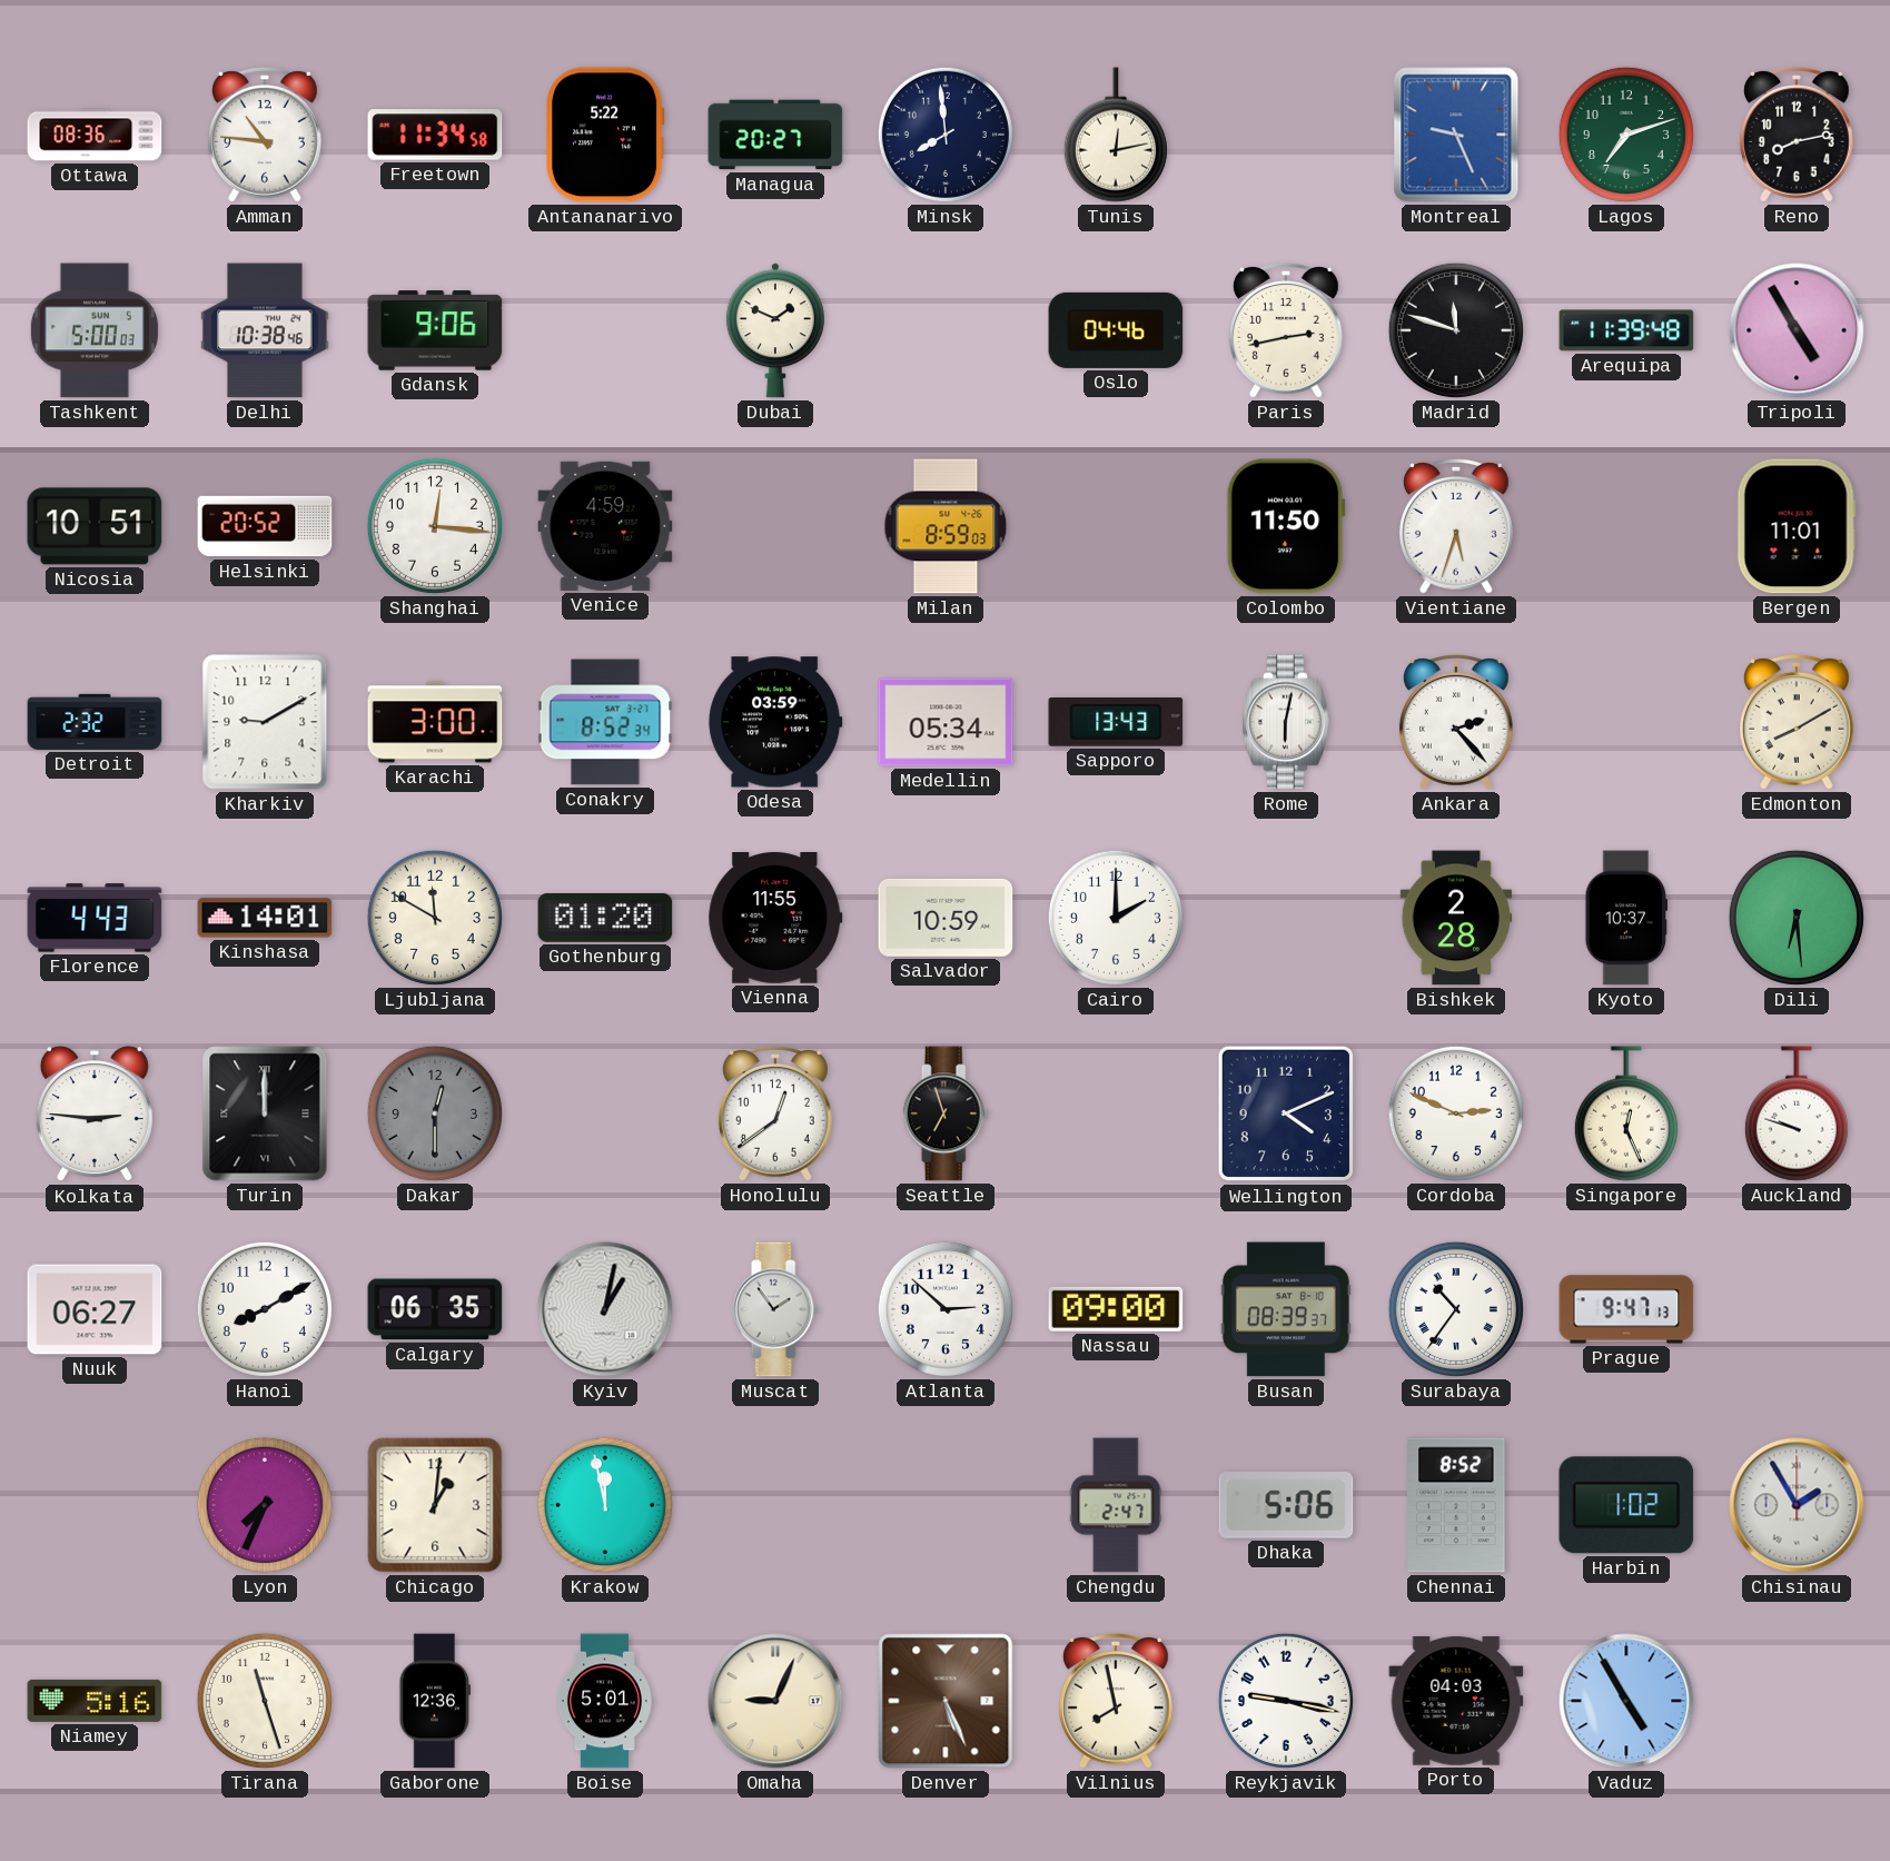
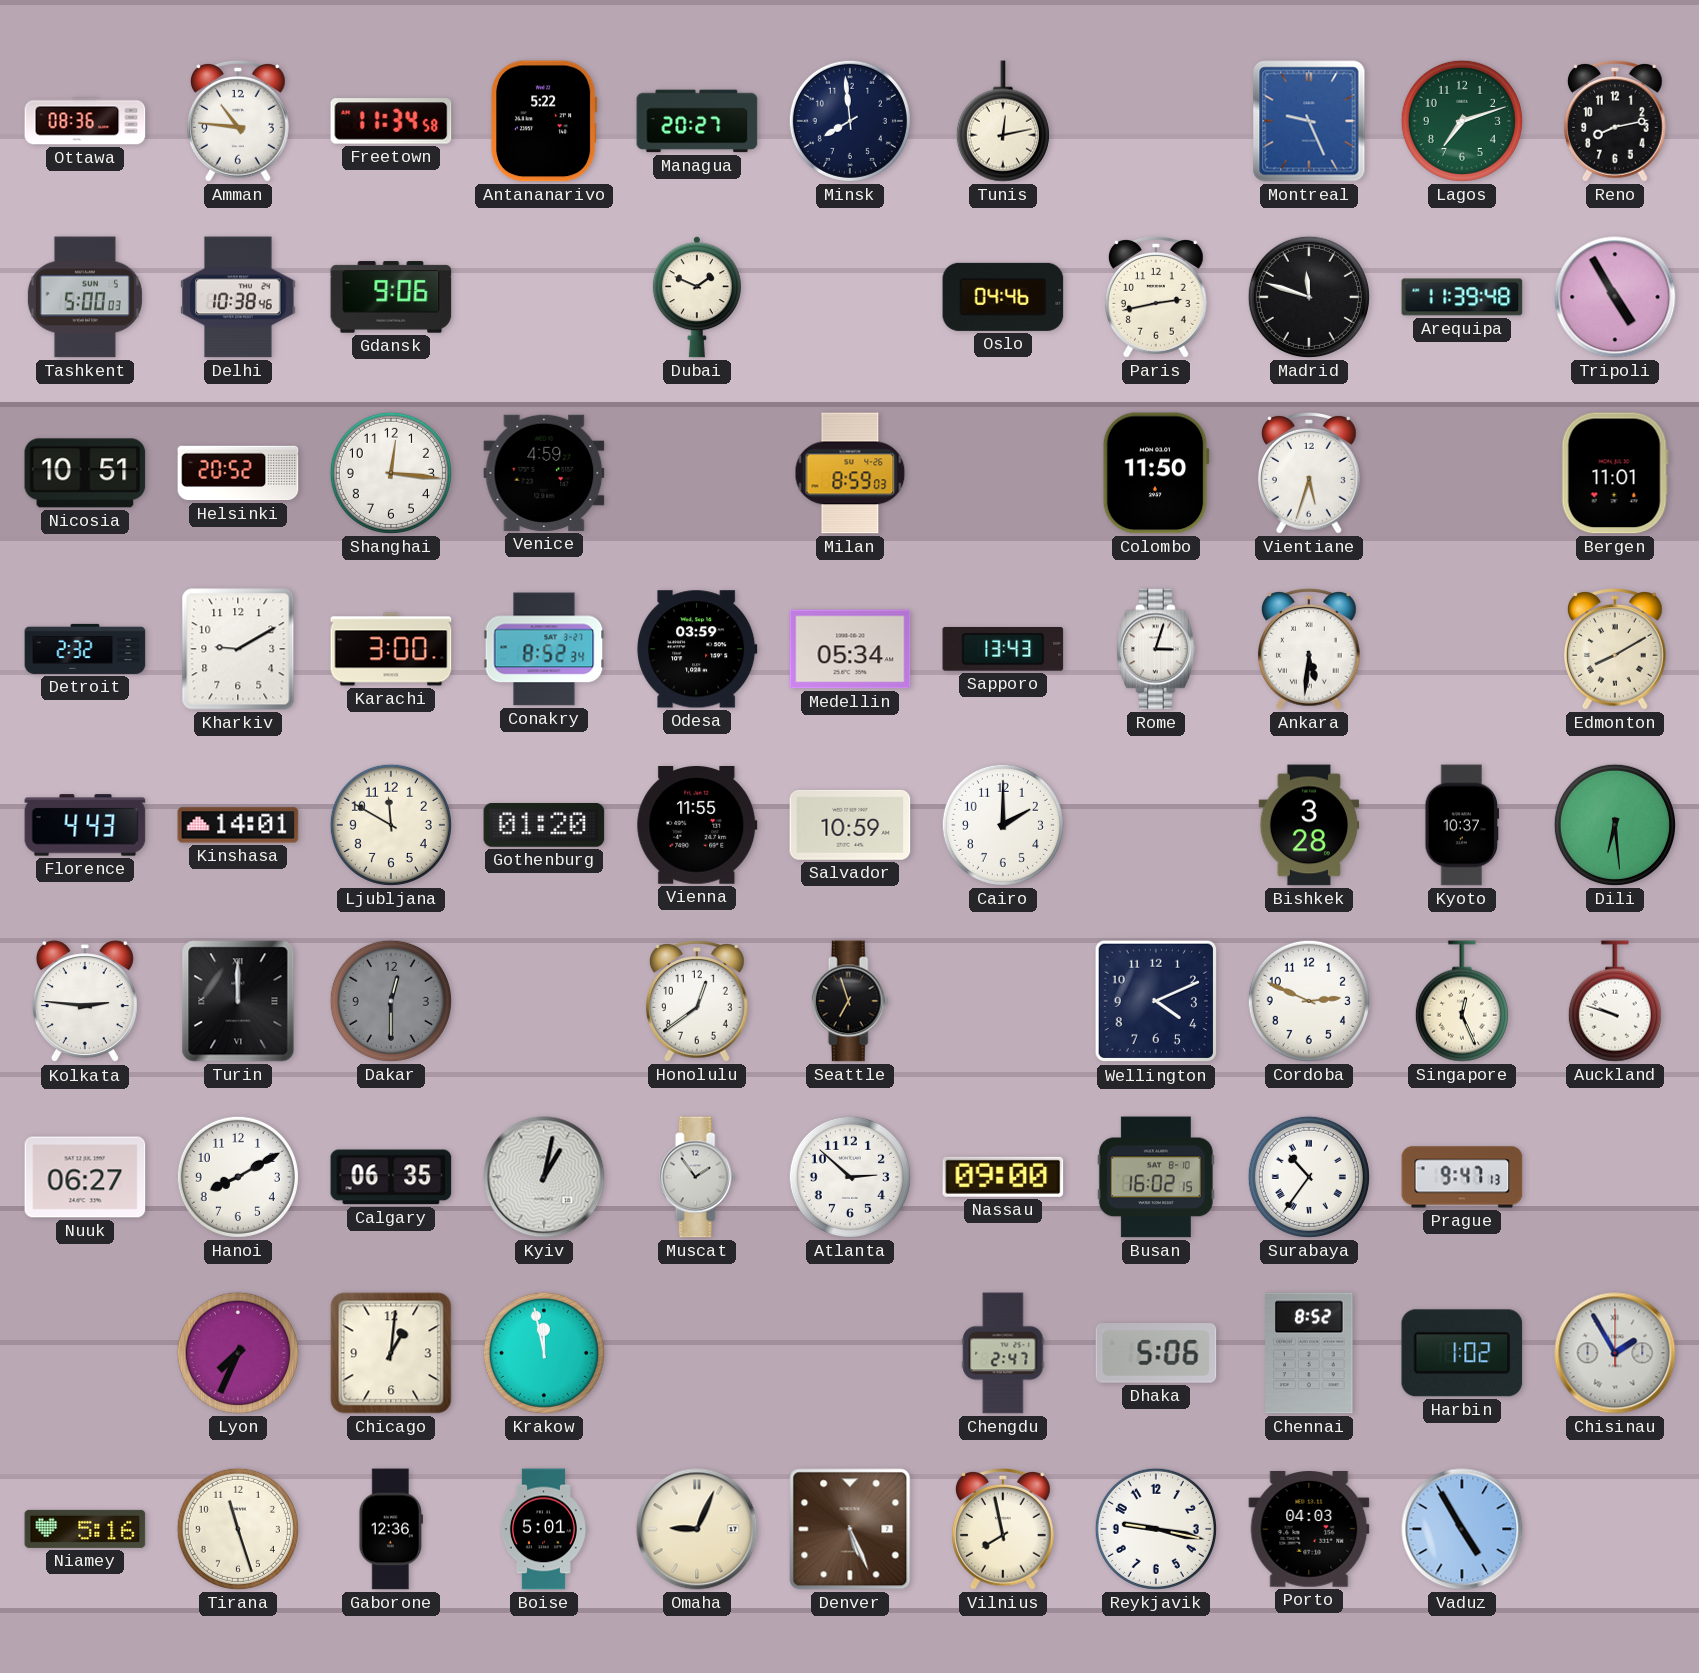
Rome: 6:02 -> 3:03 (1156, 649)
Ankara: 2:23 -> 5:31 (1309, 650)
Bishkek: 2:28 -> 3:28 (1309, 825)
Busan: 08:39 -> 16:02 (1156, 1177)
